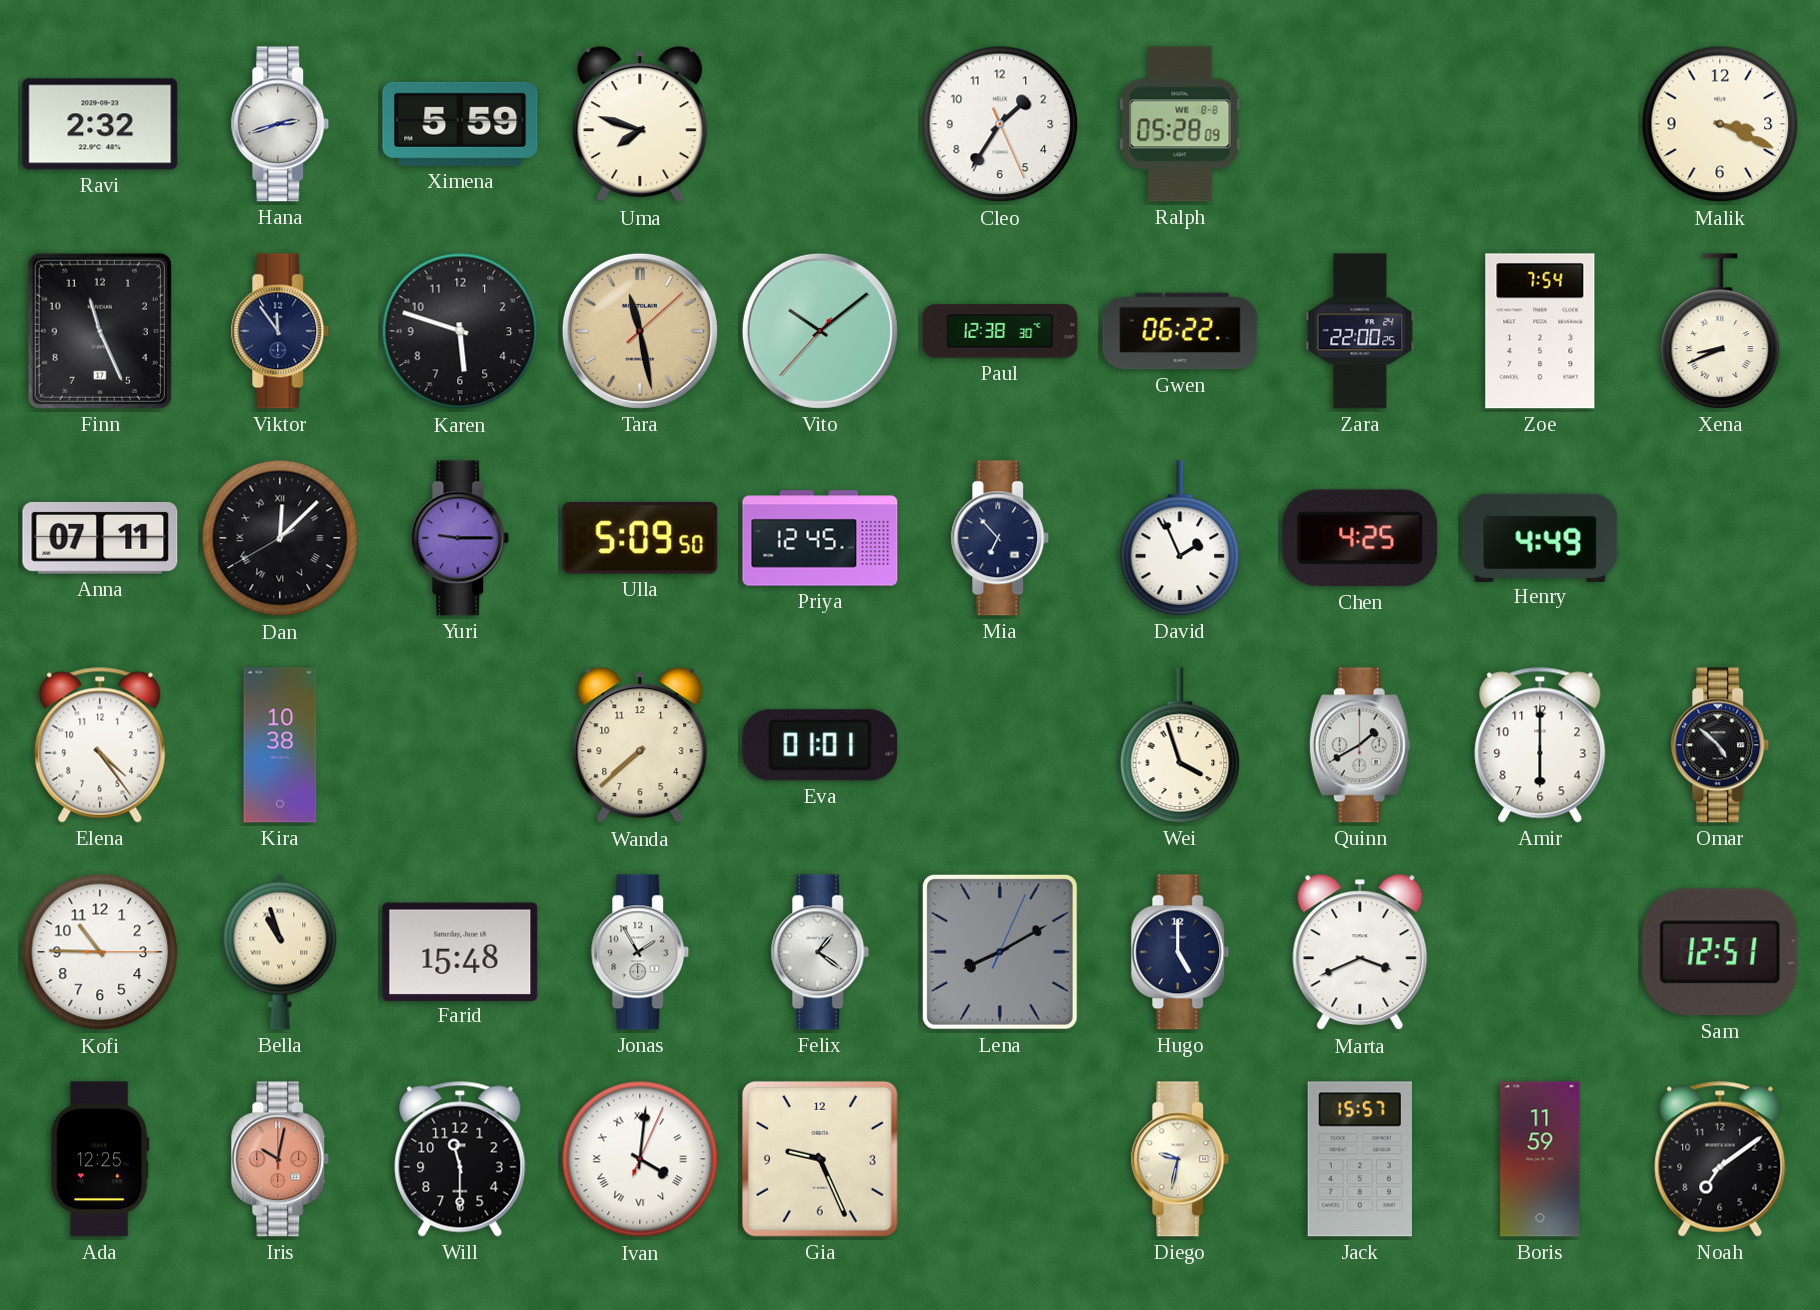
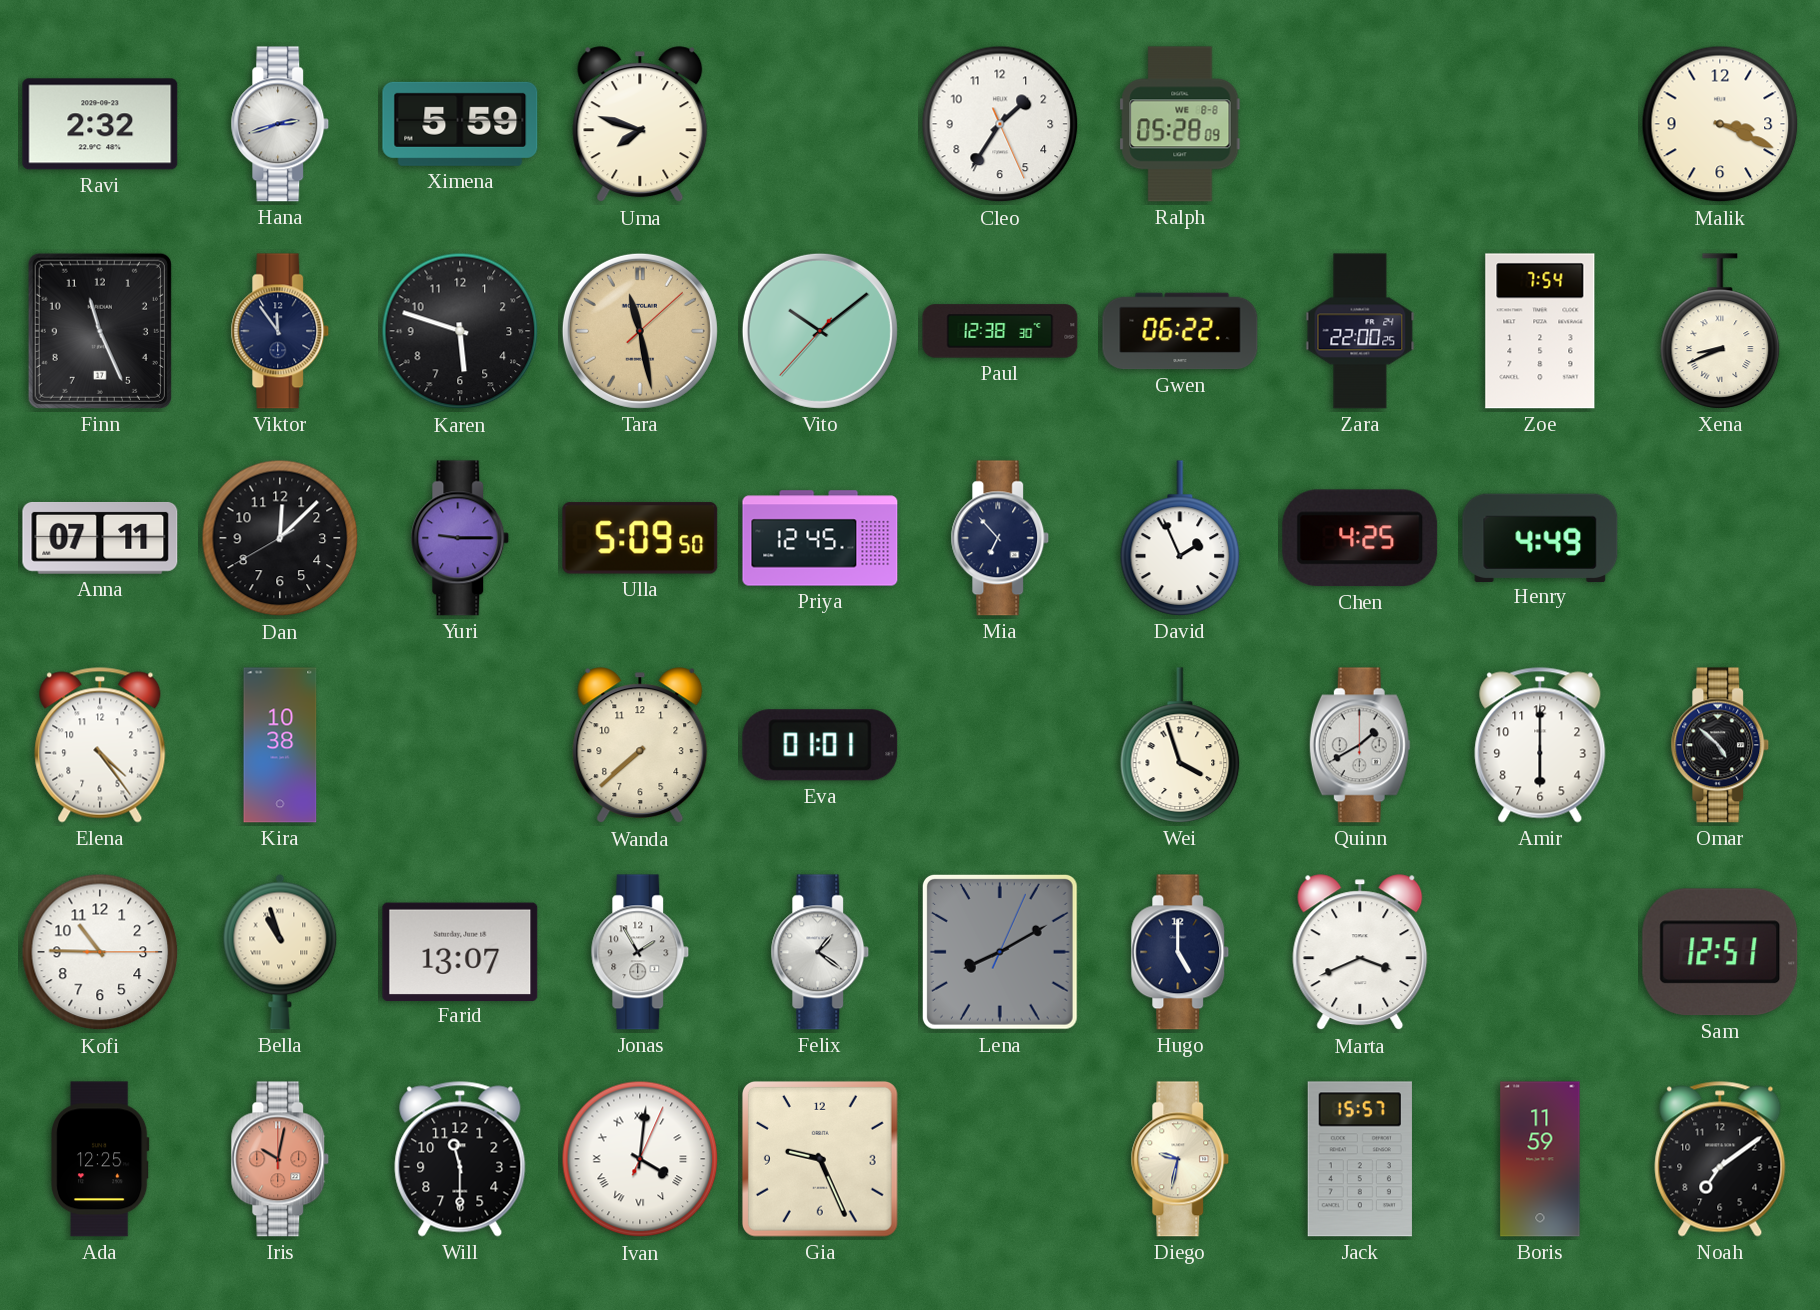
Dan numerals: Roman -> Arabic (280, 538)
Farid: 15:48 -> 13:07 (460, 951)
